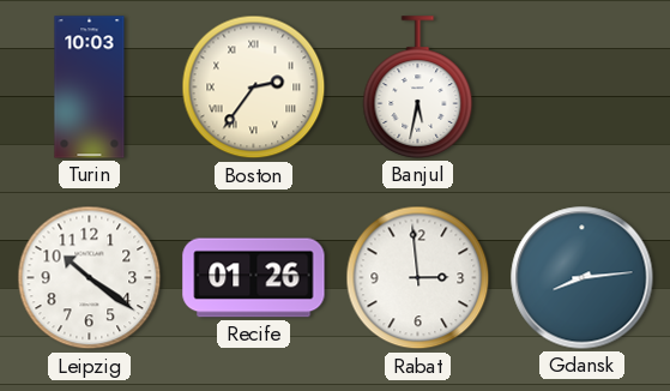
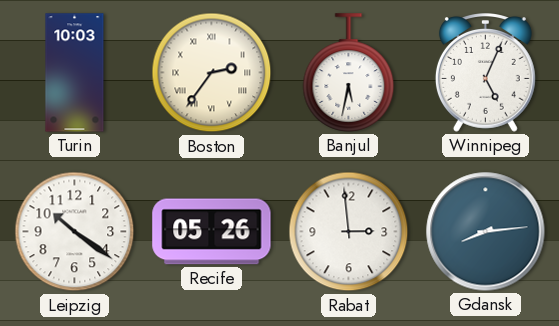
Winnipeg: none -> 5:04 (485, 73)
Recife: 01:26 -> 05:26 (212, 232)
